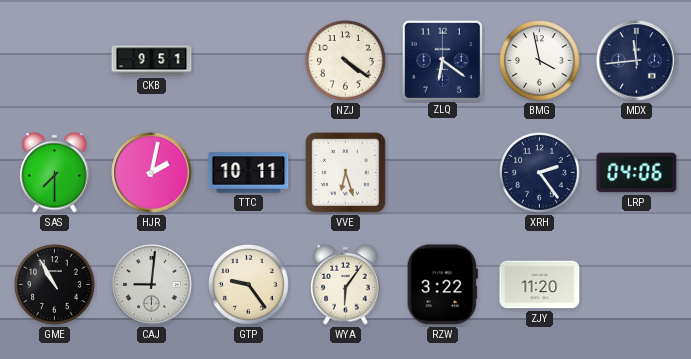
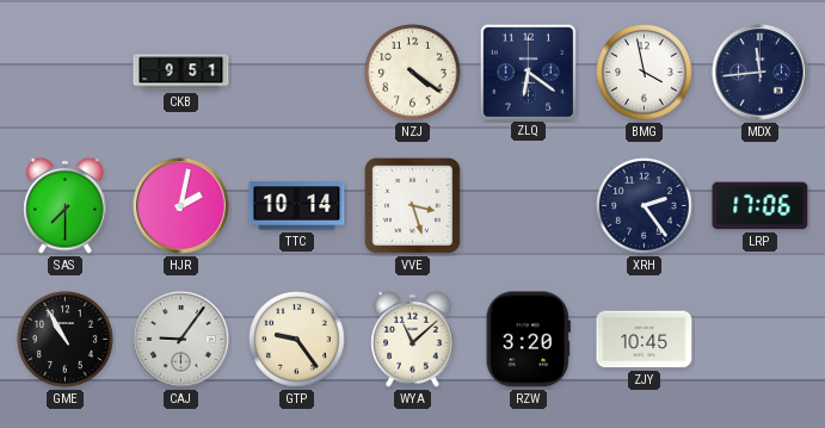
TTC: 10:11 -> 10:14 (297, 206)
VVE: 6:27 -> 3:27 (412, 205)
LRP: 04:06 -> 17:06 (761, 206)
CAJ: 9:01 -> 9:06 (181, 340)
WYA: 6:06 -> 11:08 (413, 339)
RZW: 3:22 -> 3:20 (528, 340)
ZJY: 11:20 -> 10:45 (645, 340)
